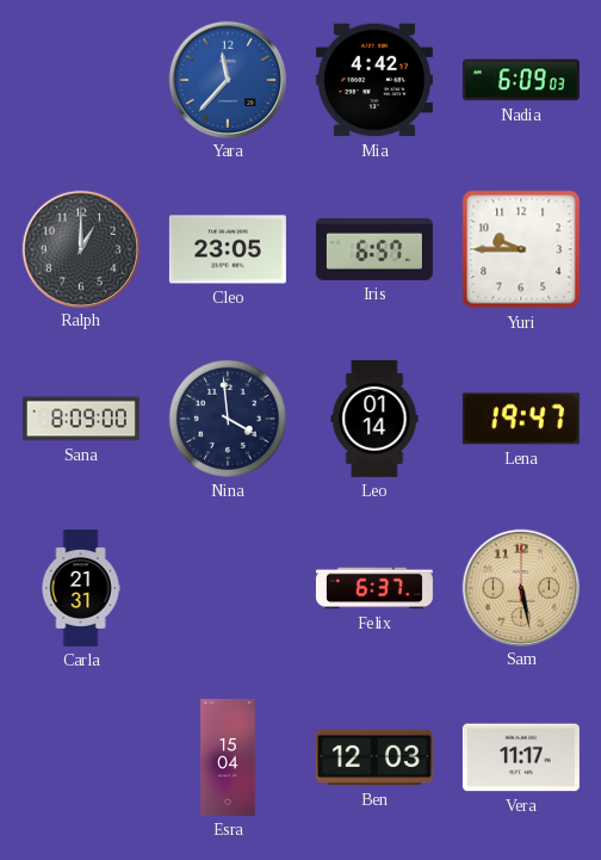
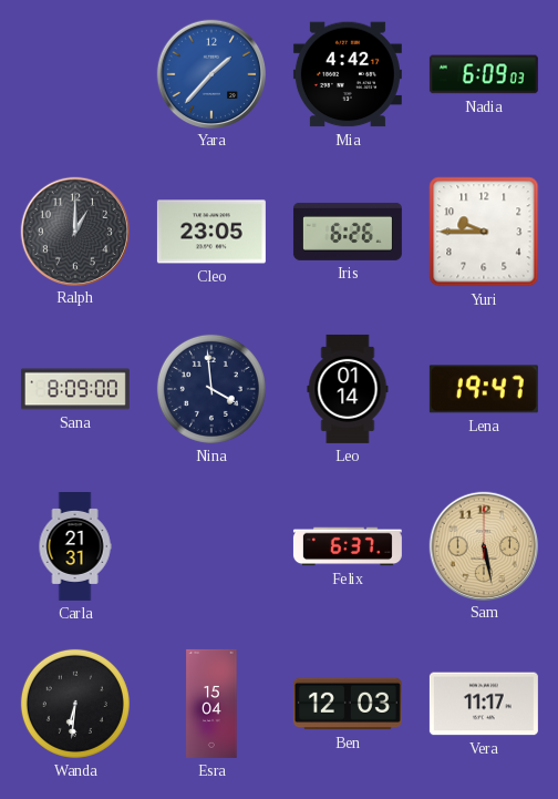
Yara: 11:37 -> 1:37 (210, 73)
Iris: 6:57 -> 6:26 (348, 232)
Wanda: none -> 6:31 (75, 704)
